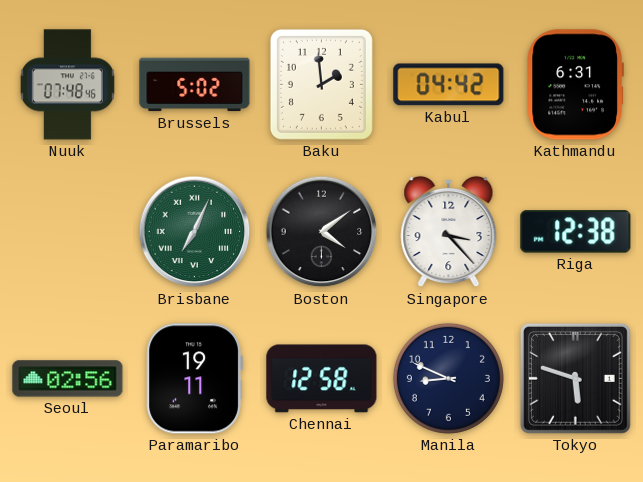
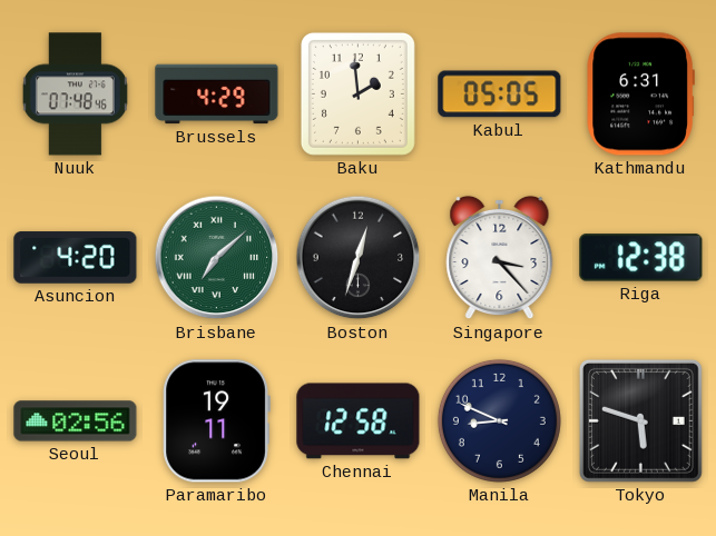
Brussels: 5:02 -> 4:29 (217, 95)
Kabul: 04:42 -> 05:05 (500, 95)
Asuncion: none -> 4:20 (76, 258)
Brisbane: 7:04 -> 7:08 (217, 258)
Boston: 4:09 -> 12:33 (359, 258)
